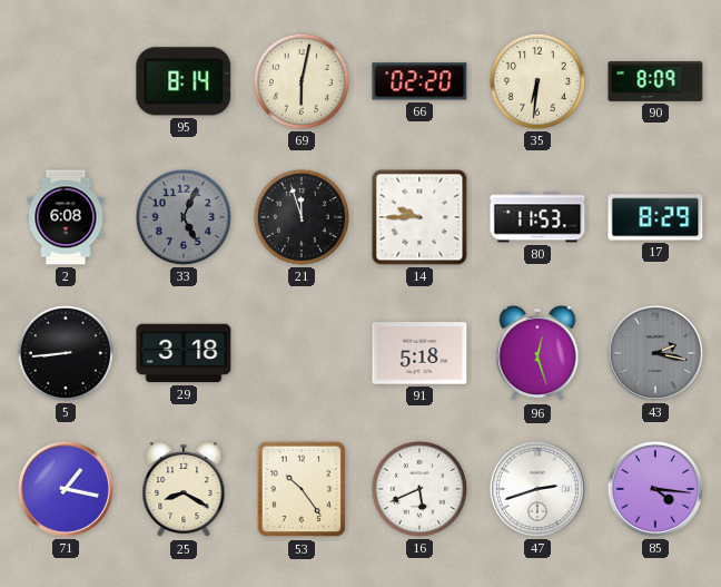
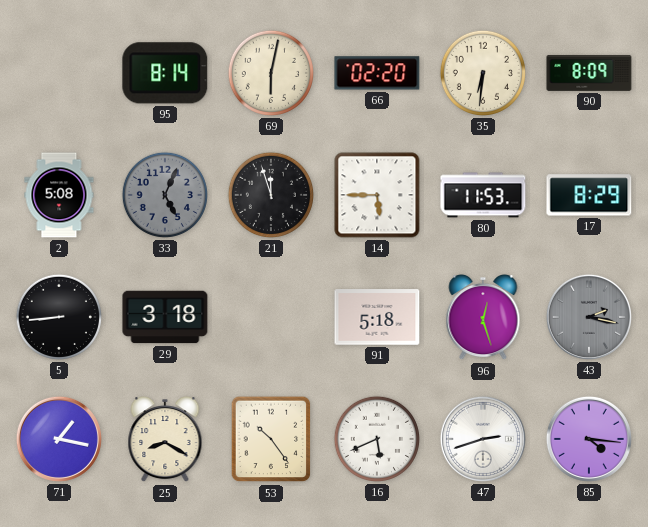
2: 6:08 -> 5:08 (59, 195)
14: 9:45 -> 5:45 (377, 195)
